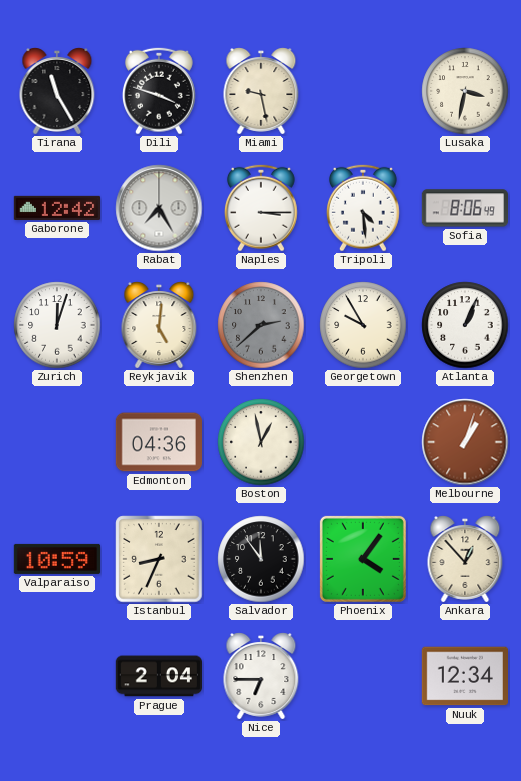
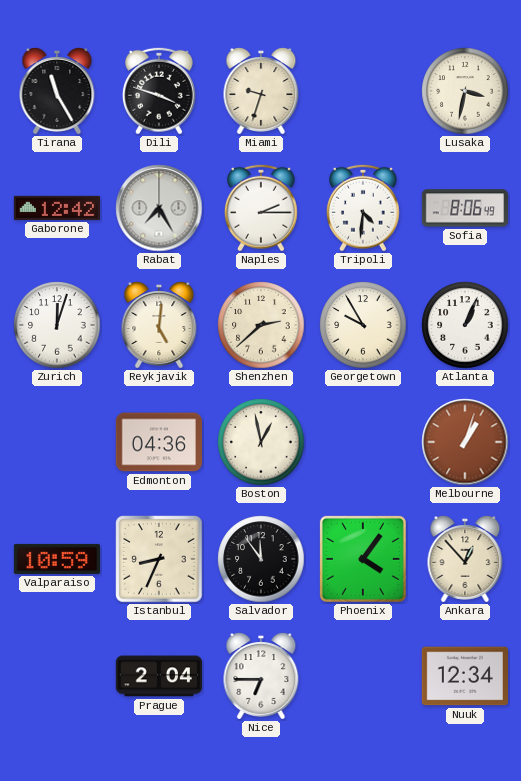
Miami: 9:28 -> 9:33 (261, 91)
Naples: 3:15 -> 2:15 (261, 208)
Tripoli: 4:29 -> 4:31 (363, 208)
Shenzhen dial: grey -> cream (261, 325)
